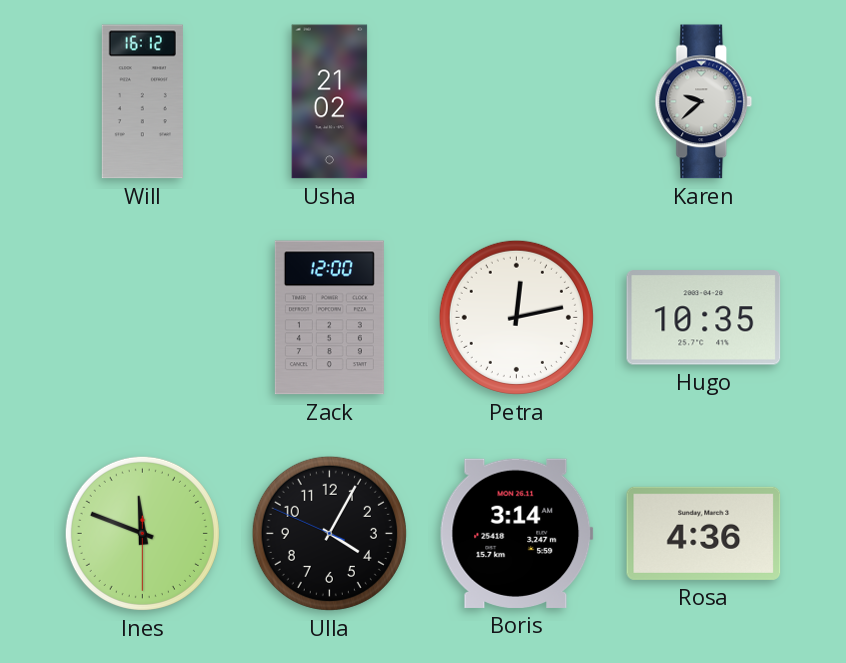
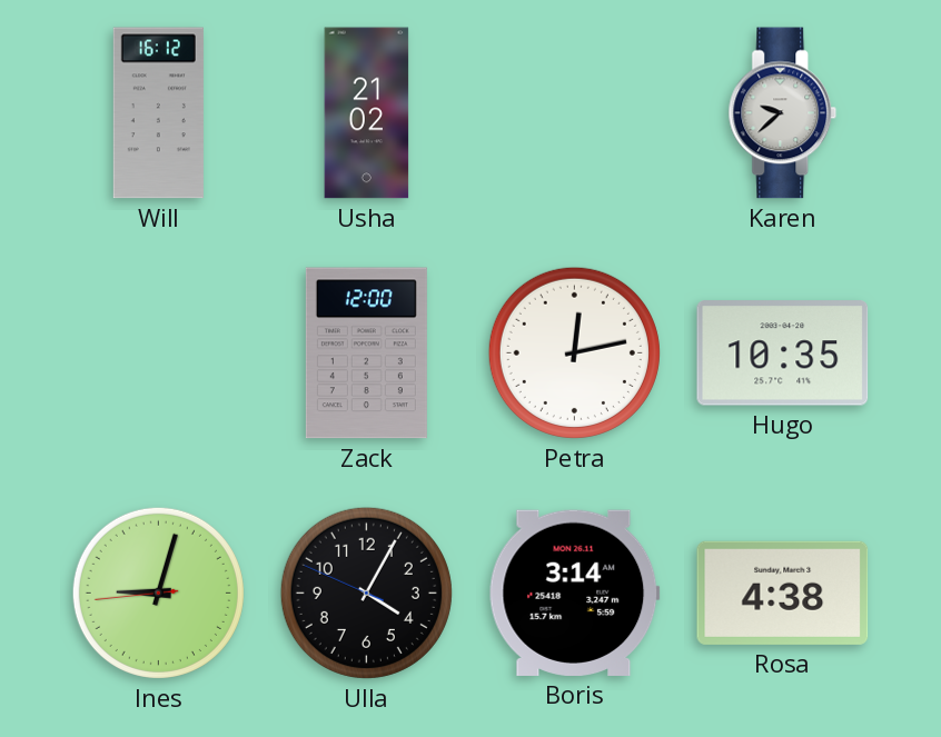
Ines: 11:48 -> 9:02 (158, 592)
Rosa: 4:36 -> 4:38 (783, 592)
